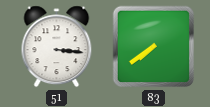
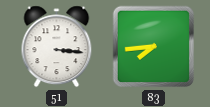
83: 7:39 -> 7:44 (154, 47)
